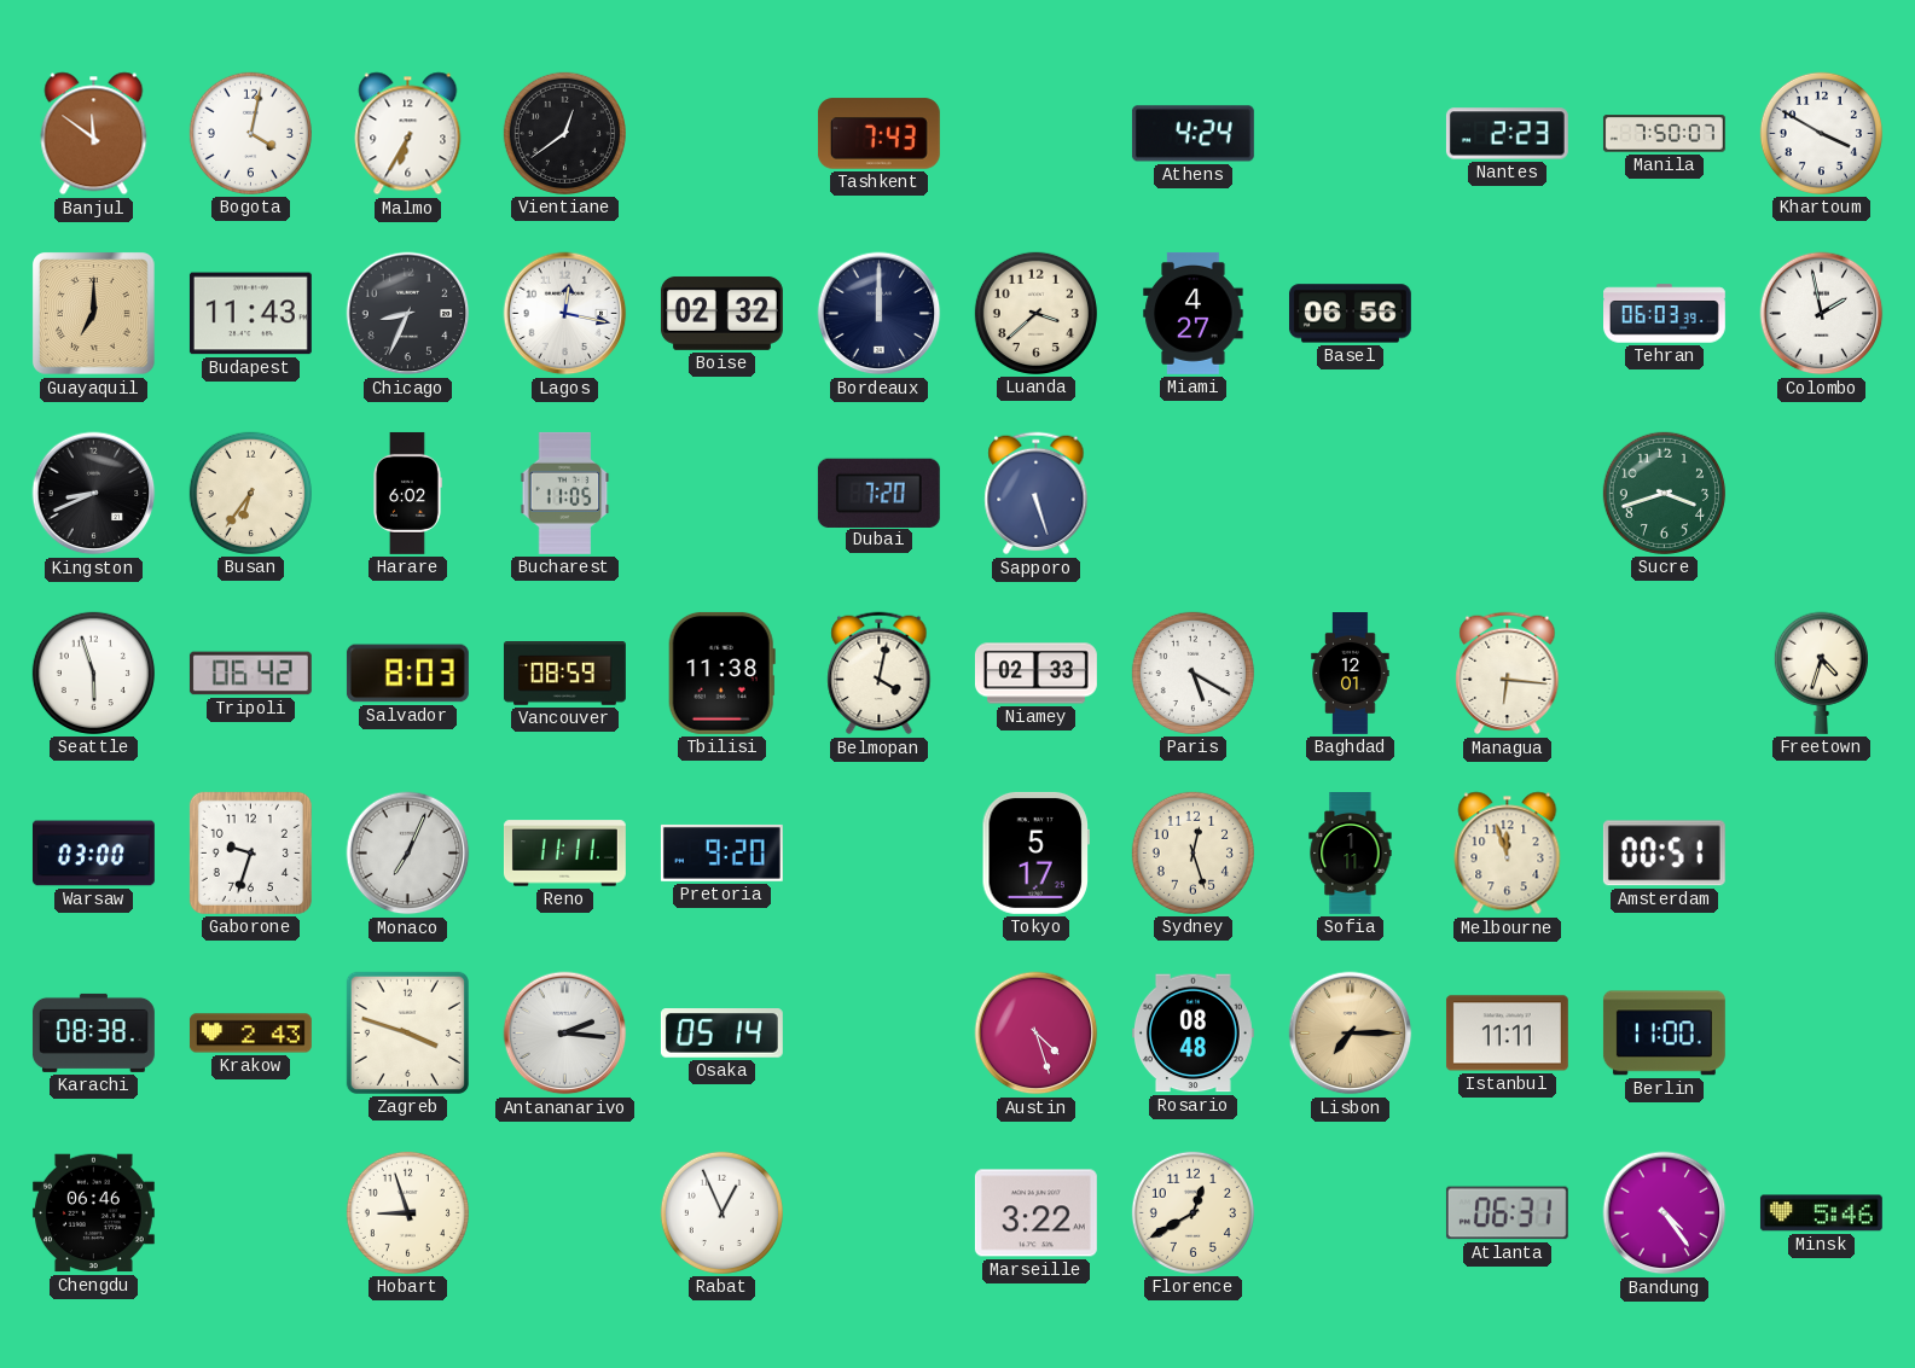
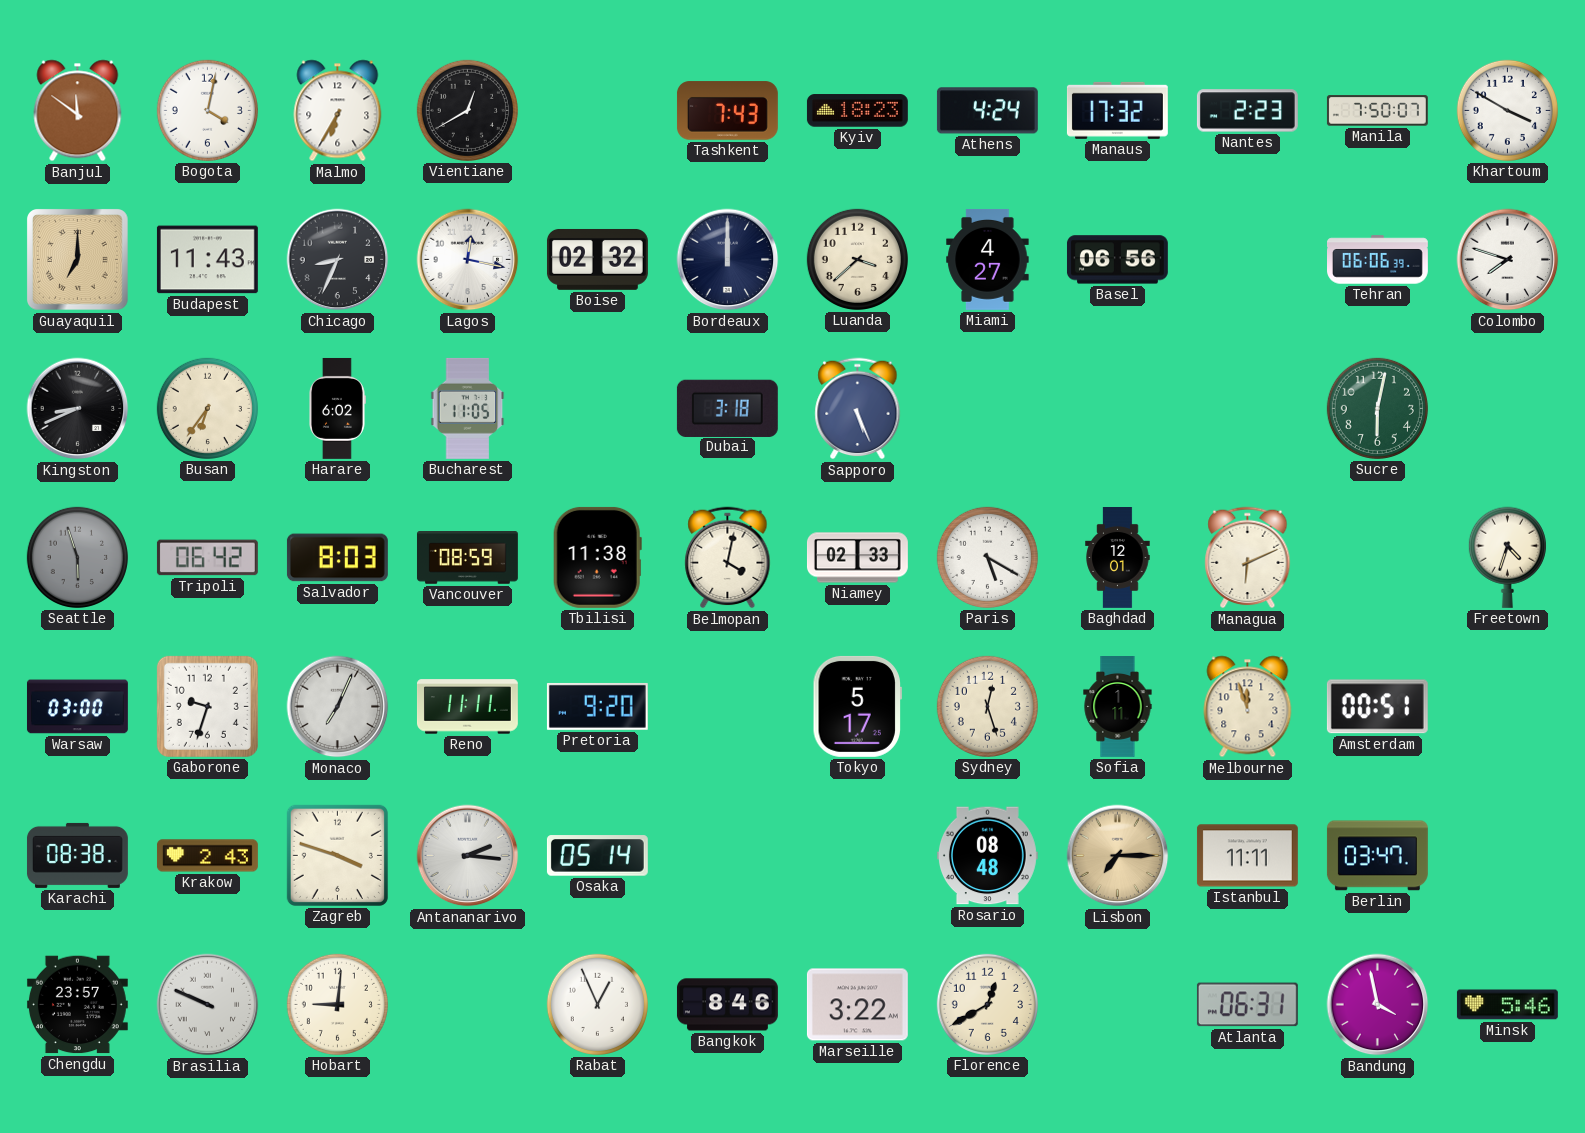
Vientiane: 12:39 -> 12:40 (467, 110)
Kyiv: none -> 18:23 (857, 111)
Manaus: none -> 17:32 (1117, 110)
Tehran: 06:03 -> 06:06 (1378, 260)
Colombo: 1:58 -> 7:48 (1508, 260)
Dubai: 7:20 -> 3:18 (727, 408)
Sapporo: 5:27 -> 5:26 (858, 409)
Sucre: 3:42 -> 6:02 (1377, 408)
Seattle dial: white -> grey (77, 557)
Managua: 6:16 -> 6:11 (1248, 558)
Austin: 4:27 -> none (1037, 1034)
Berlin: 11:00 -> 03:47 (1377, 856)
Chengdu: 06:46 -> 23:57 (77, 1005)
Brasilia: none -> 9:49 (208, 1005)
Hobart: 8:57 -> 9:01 (337, 1004)
Bangkok: none -> 8:46 (727, 1005)
Bandung: 4:24 -> 3:58 (1378, 1005)
